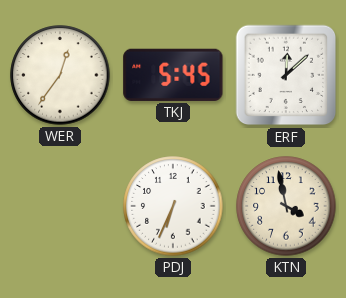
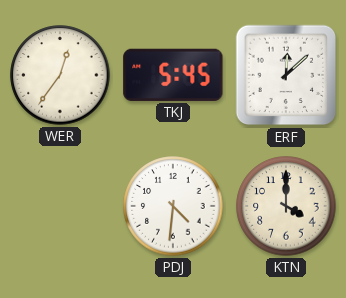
PDJ: 6:34 -> 4:31 (173, 206)
KTN: 3:58 -> 4:00 (286, 206)
